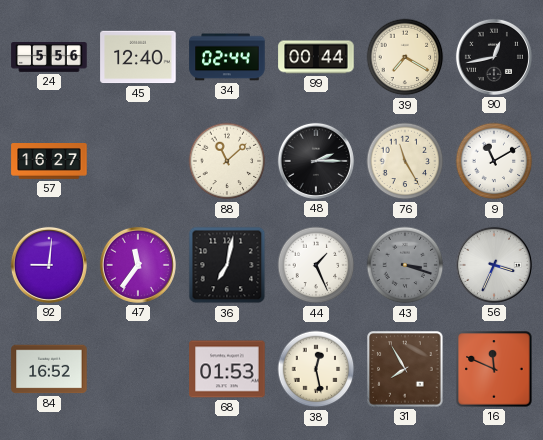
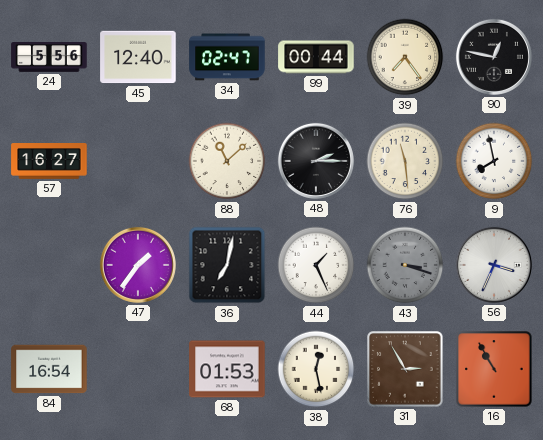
34: 02:44 -> 02:47 (227, 57)
39: 7:20 -> 7:24 (405, 57)
90: 12:43 -> 12:47 (494, 57)
76: 11:25 -> 11:29 (405, 161)
9: 11:10 -> 7:58 (494, 161)
92: 9:01 -> none (49, 265)
47: 11:36 -> 1:36 (138, 265)
84: 16:52 -> 16:54 (49, 369)
31: 7:55 -> 2:55 (405, 369)
16: 11:49 -> 10:55 (494, 369)
